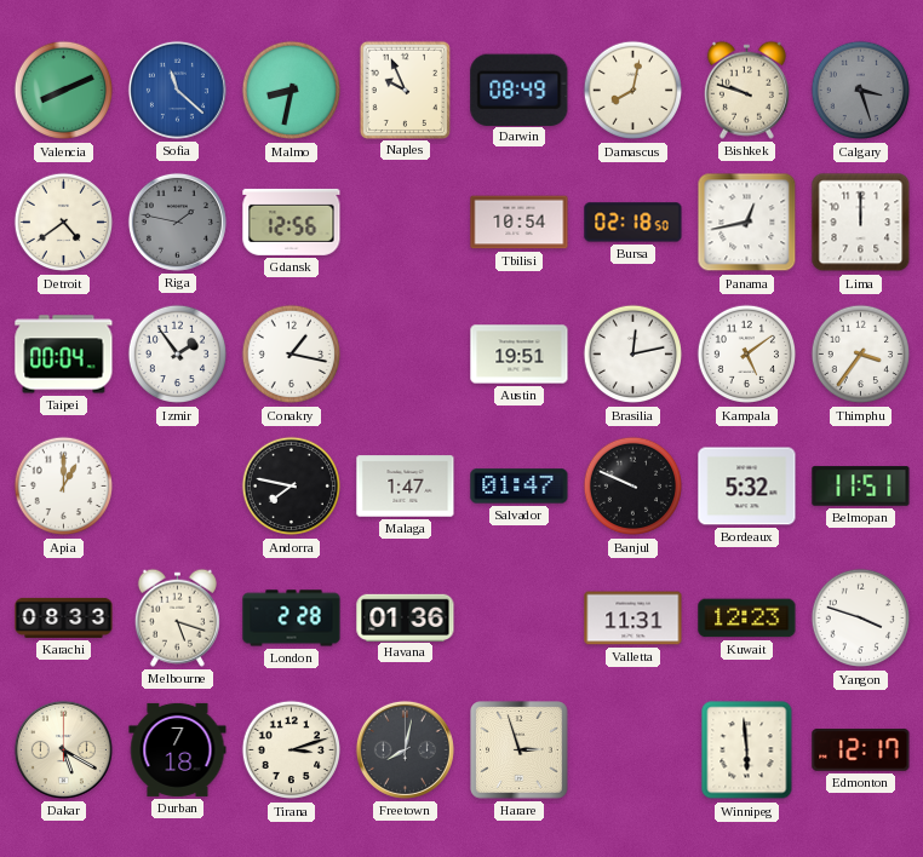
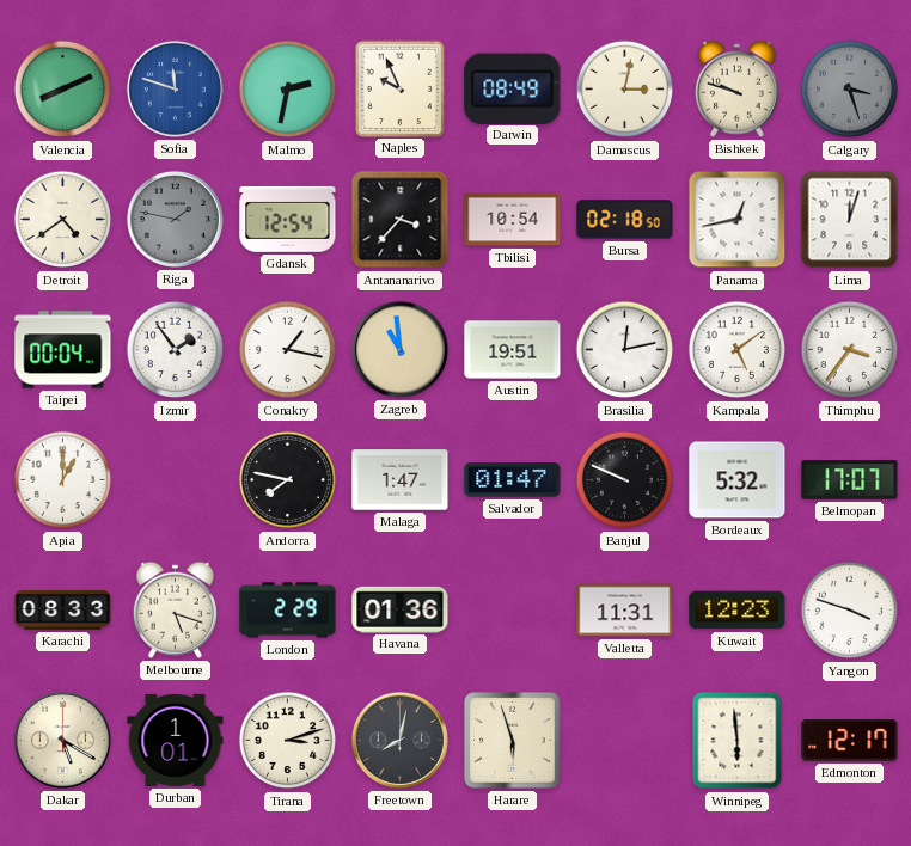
Sofia: 11:22 -> 11:48 (175, 88)
Malmo: 8:32 -> 2:32 (288, 90)
Damascus: 8:02 -> 3:02 (625, 90)
Gdansk: 12:56 -> 12:54 (288, 219)
Antananarivo: none -> 3:37 (401, 220)
Lima: 12:00 -> 12:03 (850, 220)
Zagreb: none -> 10:59 (399, 349)
Belmopan: 11:51 -> 17:07 (850, 480)
London: 2:28 -> 2:29 (288, 611)
Durban: 7:18 -> 1:01 (176, 740)
Harare: 2:57 -> 5:57 (513, 741)
